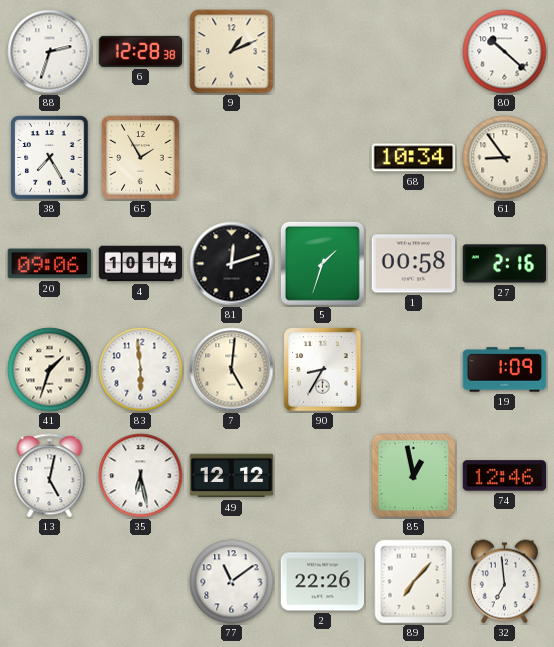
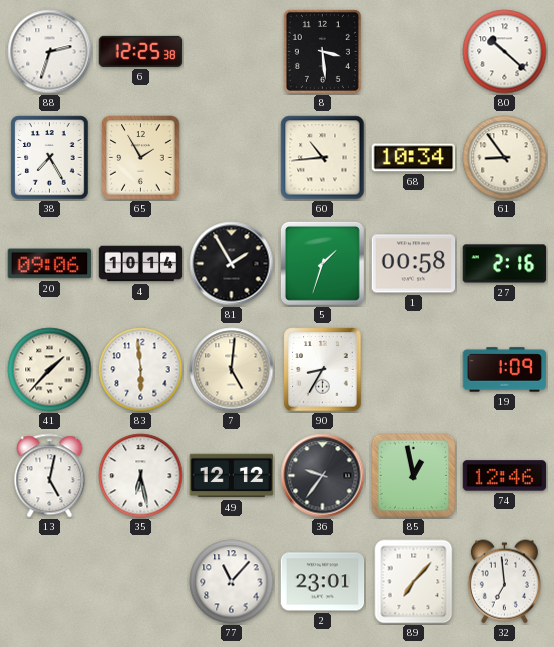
6: 12:28 -> 12:25 (141, 51)
9: 1:11 -> none (232, 52)
8: none -> 3:29 (322, 51)
60: none -> 10:44 (323, 158)
81: 12:12 -> 1:55 (232, 264)
41: 1:33 -> 1:37 (50, 370)
36: none -> 9:36 (323, 476)
77: 11:09 -> 11:07 (232, 582)
2: 22:26 -> 23:01 (323, 582)
